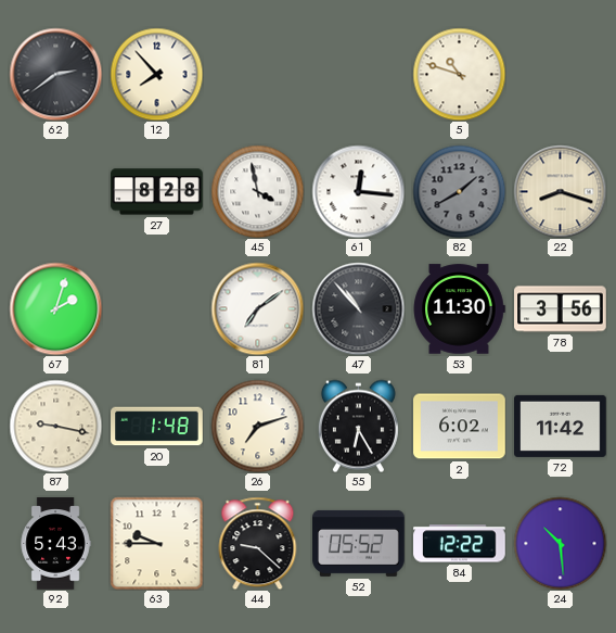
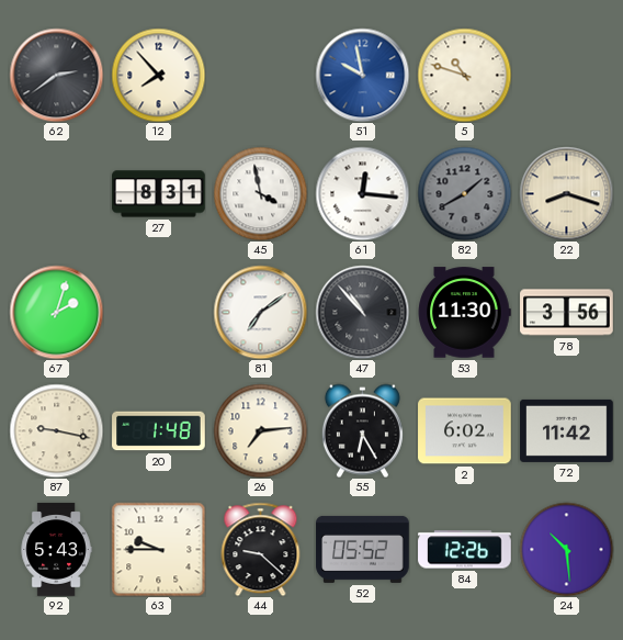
51: none -> 9:58 (362, 75)
27: 8:28 -> 8:31 (159, 194)
26: 7:12 -> 7:14 (260, 430)
84: 12:22 -> 12:26 (465, 550)
